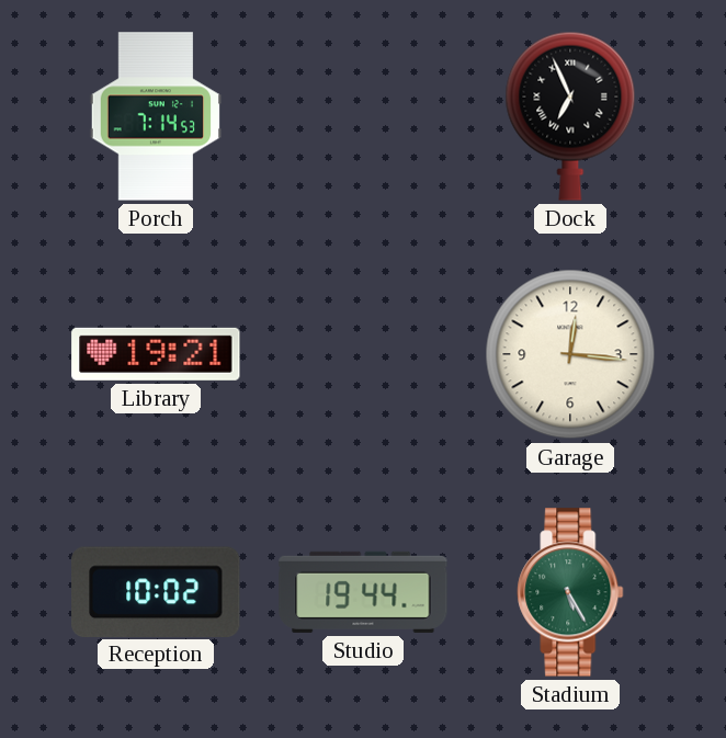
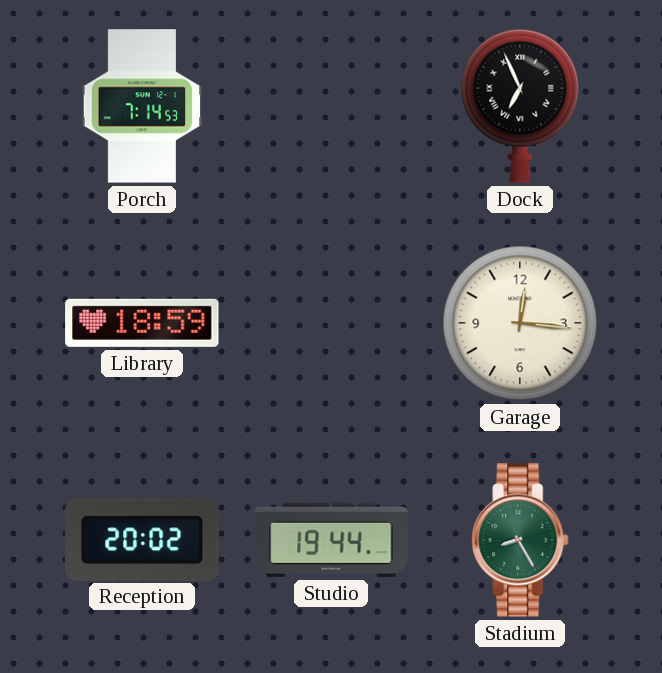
Library: 19:21 -> 18:59 (142, 323)
Reception: 10:02 -> 20:02 (142, 539)
Stadium: 5:25 -> 8:25 (520, 540)
